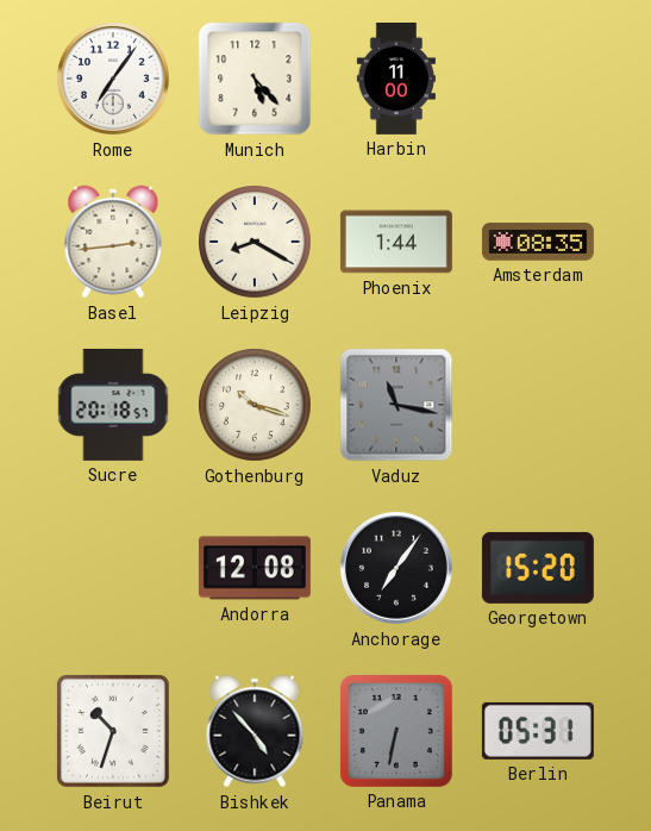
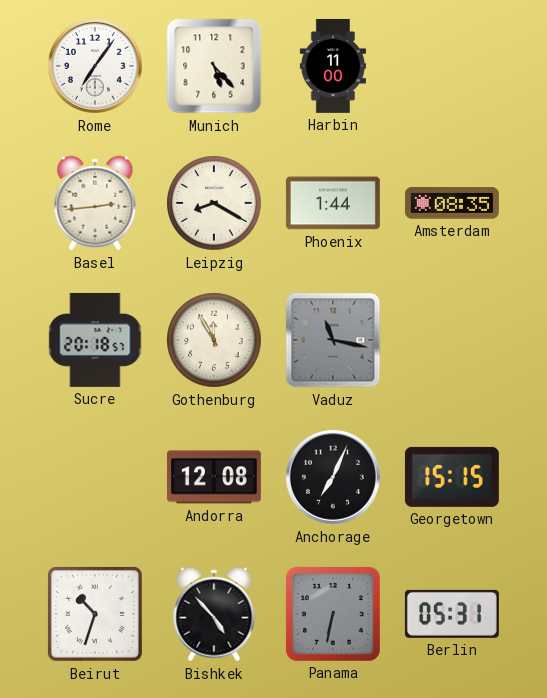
Gothenburg: 10:18 -> 11:55 (214, 340)
Anchorage: 7:06 -> 7:04 (333, 477)
Georgetown: 15:20 -> 15:15 (452, 477)
